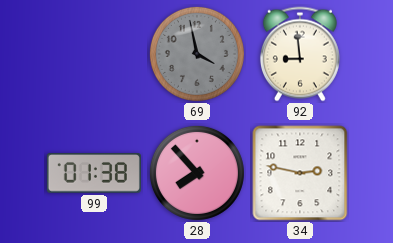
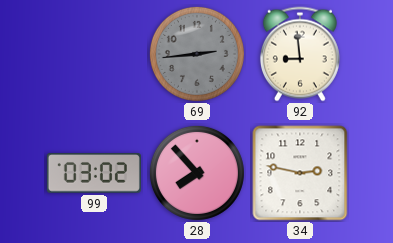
69: 3:58 -> 2:44 (197, 54)
99: 01:38 -> 03:02 (94, 173)
